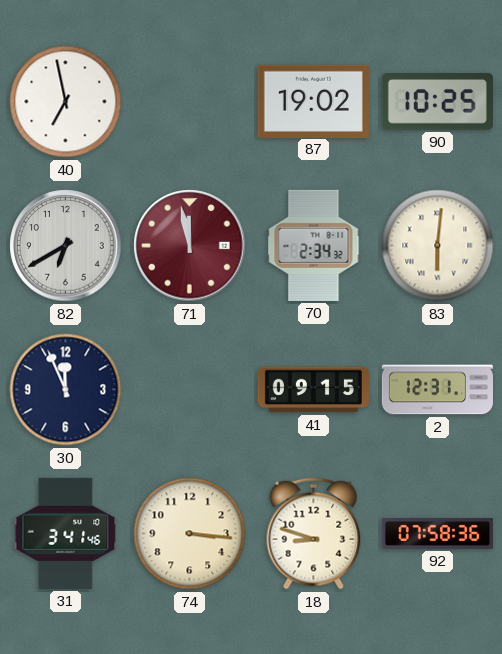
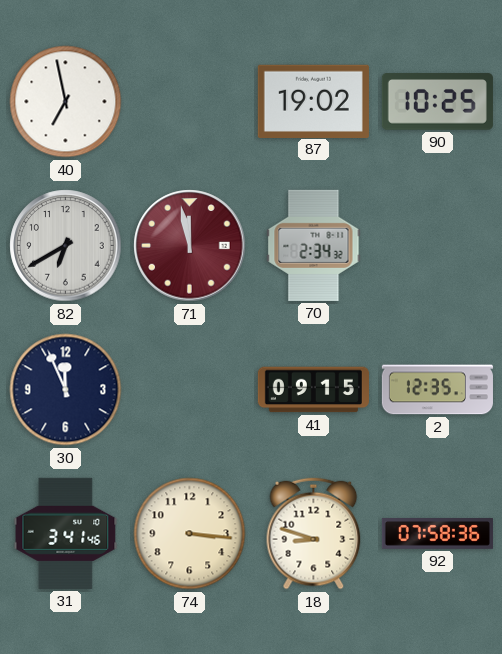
83: 6:01 -> none (438, 246)
2: 12:31 -> 12:35 (437, 390)
